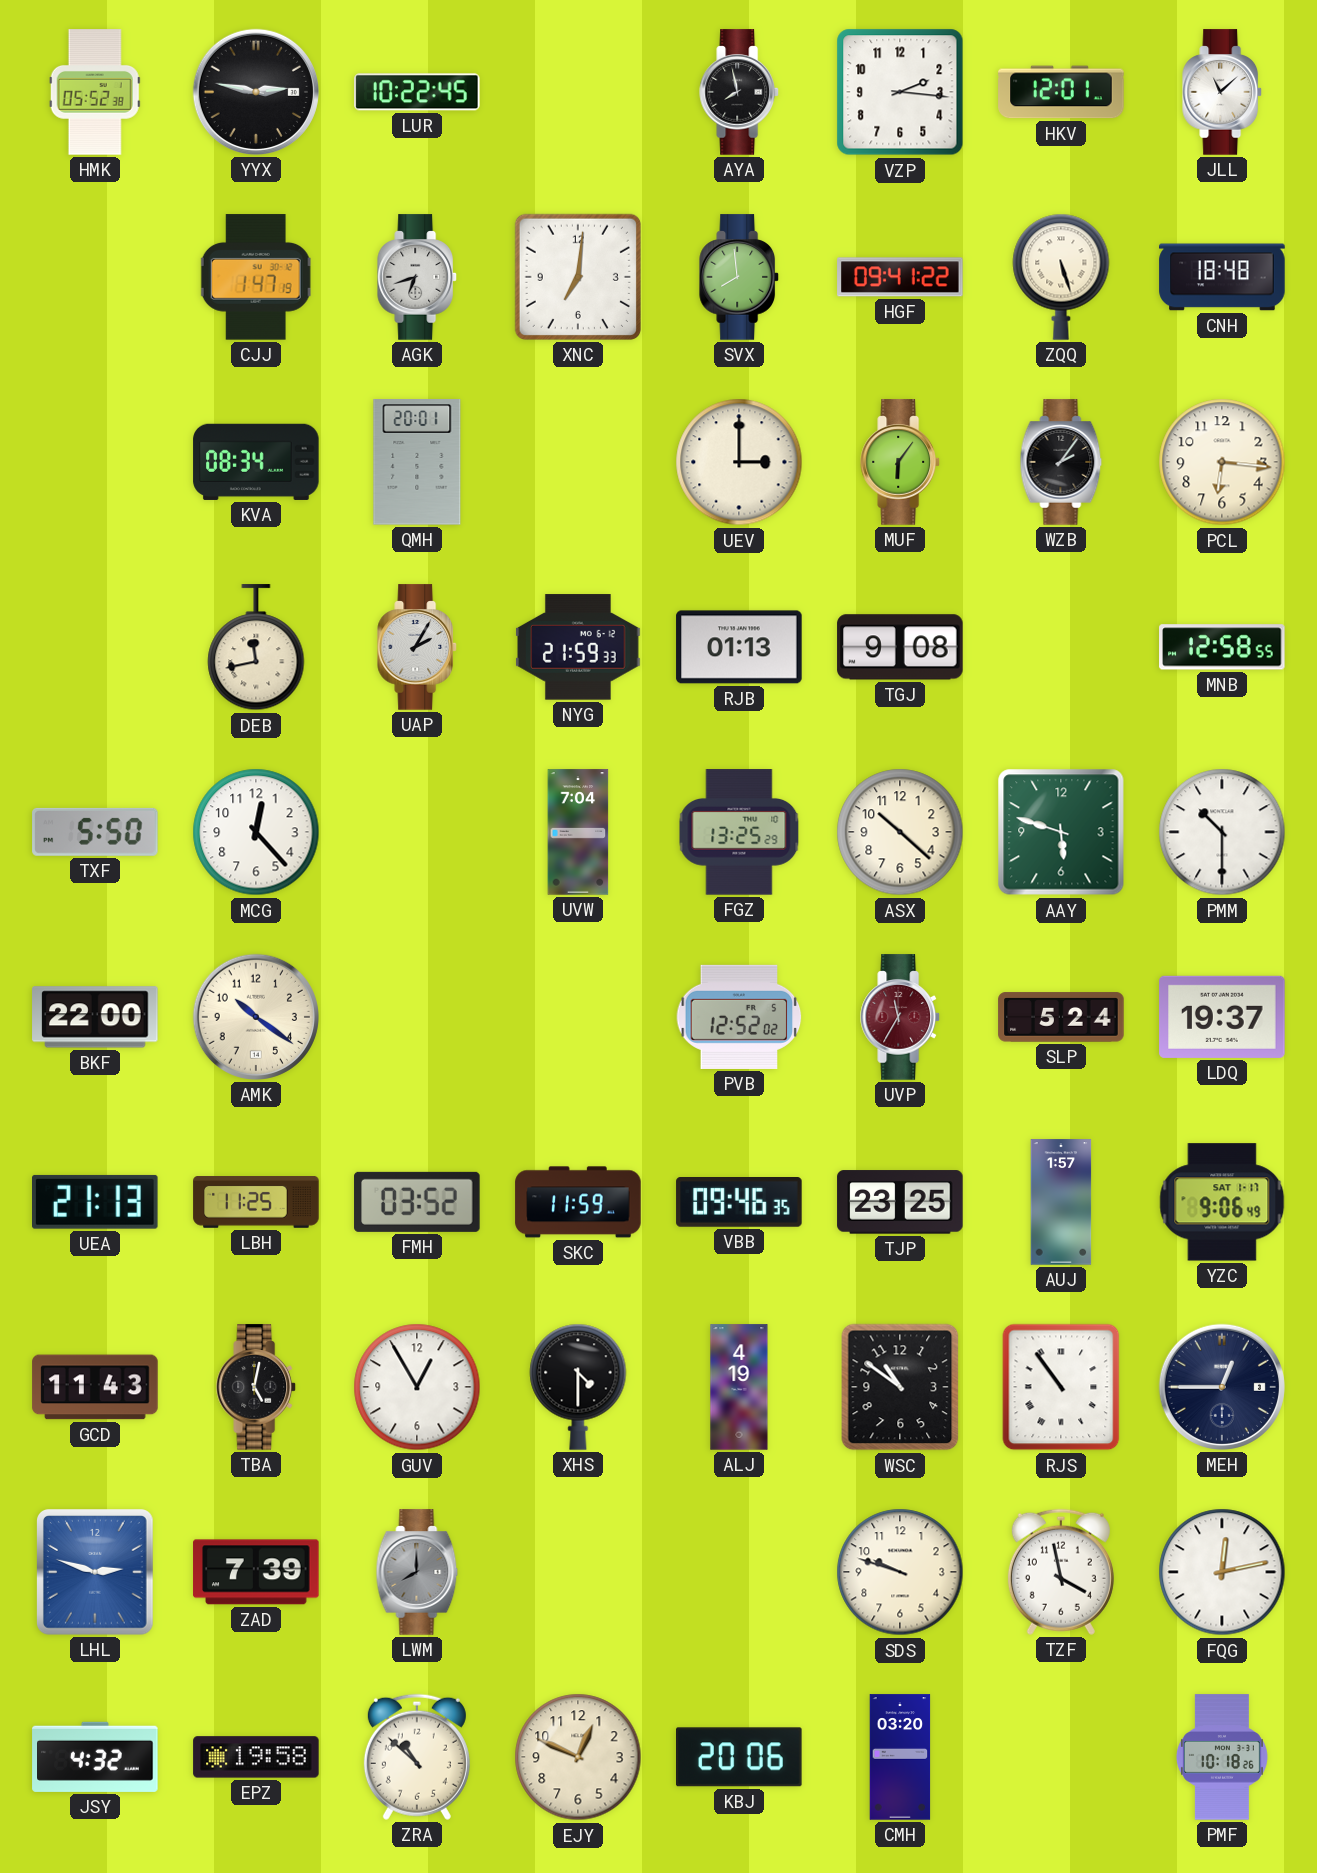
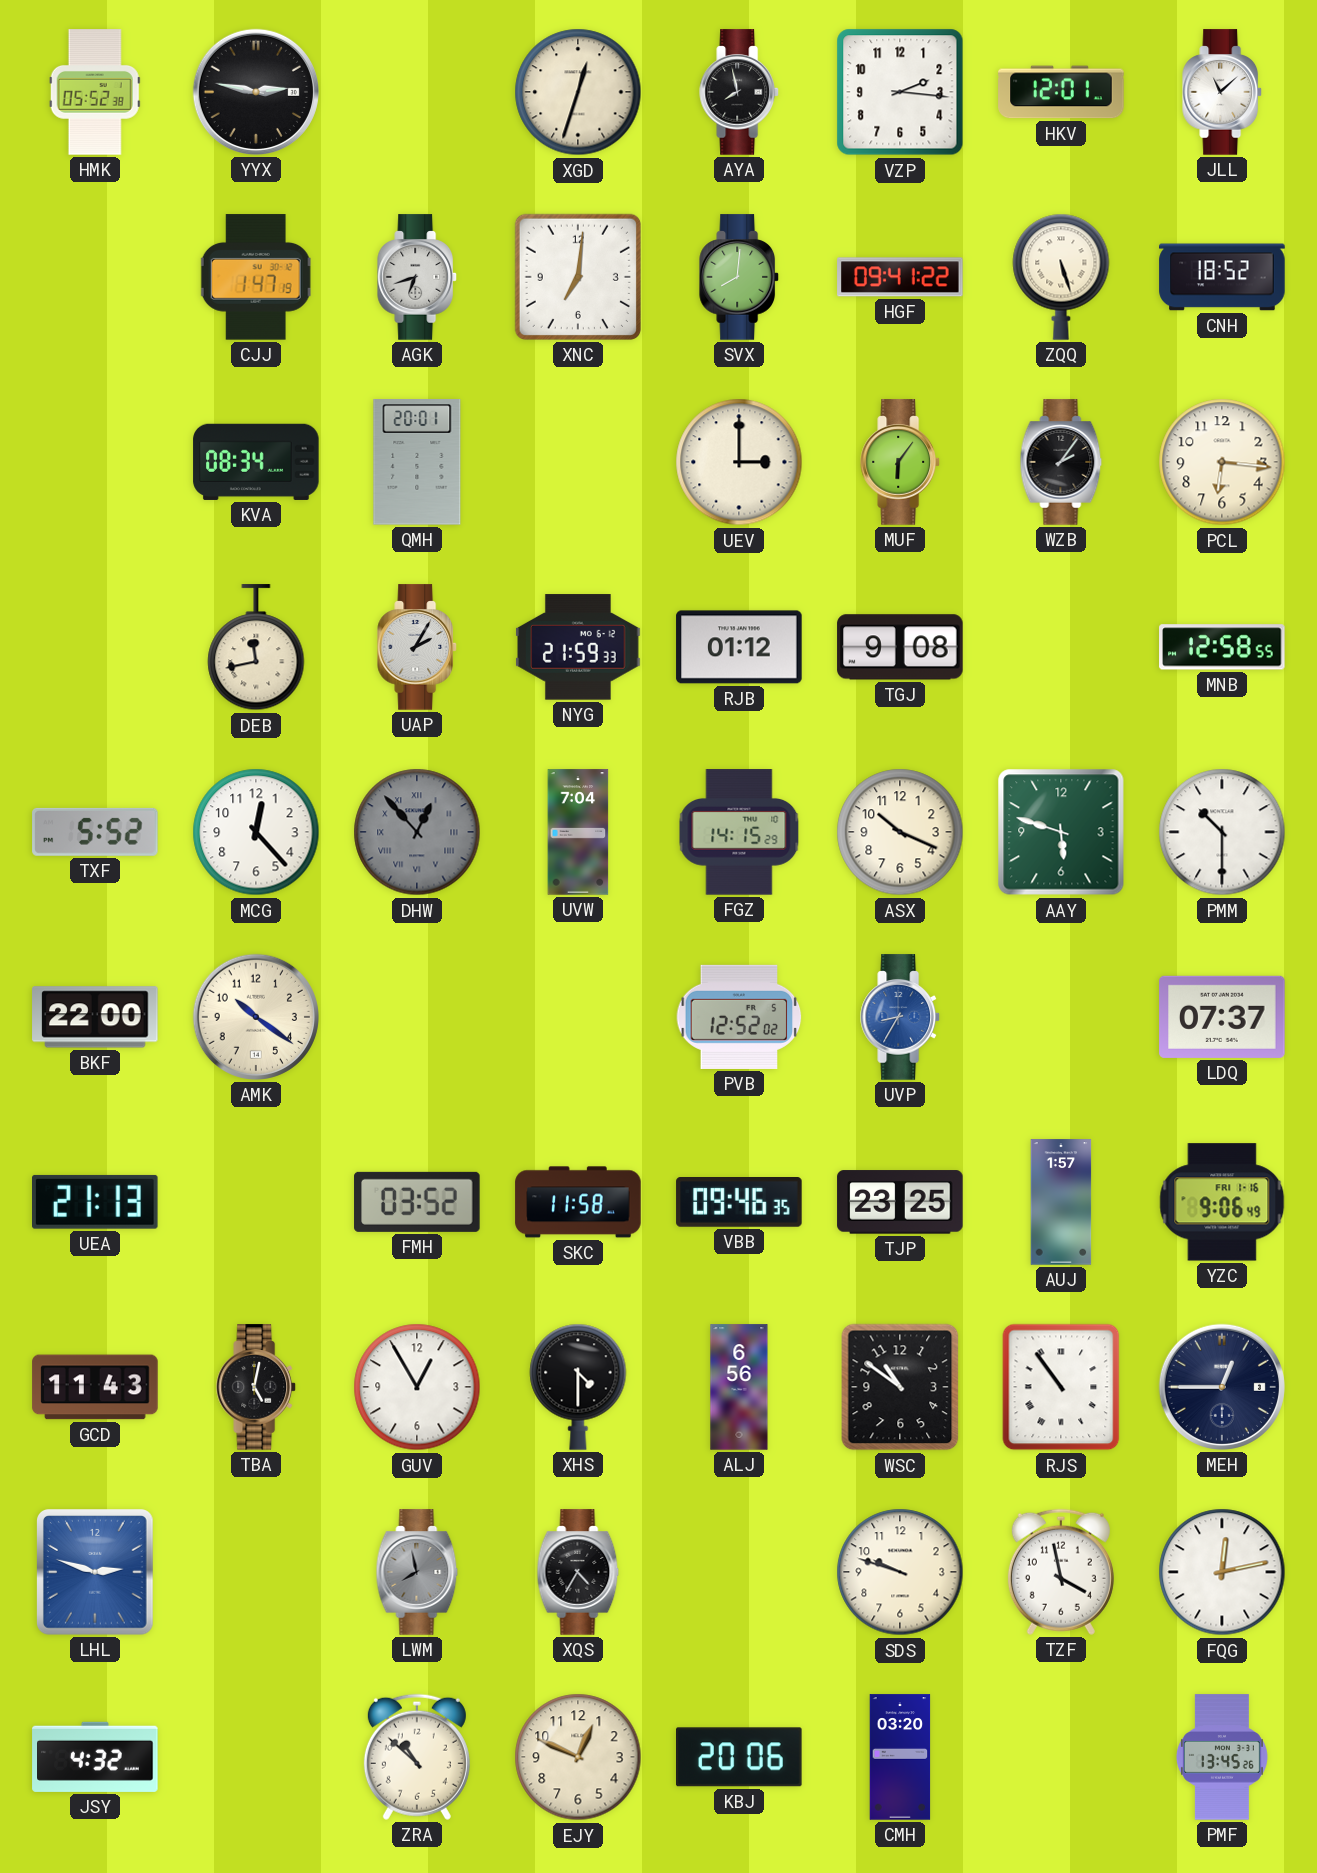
LUR: 10:22 -> none (417, 92)
XGD: none -> 12:33 (578, 92)
SVX: 7:59 -> 8:01 (740, 277)
CNH: 18:48 -> 18:52 (1222, 277)
RJB: 01:13 -> 01:12 (739, 647)
TXF: 5:50 -> 5:52 (95, 832)
DHW: none -> 12:53 (417, 832)
FGZ: 13:25 -> 14:15 (739, 832)
ASX: 10:22 -> 10:19 (900, 832)
UVP: 11:35 -> 8:35 (901, 1017)
UVP dial: burgundy -> blue (901, 1017)
SLP: 5:24 -> none (1061, 1017)
LDQ: 19:37 -> 07:37 (1222, 1017)
LBH: 11:25 -> none (256, 1203)
SKC: 11:59 -> 11:58 (578, 1202)
YZC date: SAT 1-17 -> FRI 1-16 (1222, 1202)
ALJ: 4:19 -> 6:56 (739, 1387)
ZAD: 7:39 -> none (256, 1572)
LWM: 8:00 -> 7:58 (417, 1572)
XQS: none -> 4:35 (578, 1572)
EPZ: 19:58 -> none (256, 1757)
PMF: 10:18 -> 13:45 (1222, 1757)
